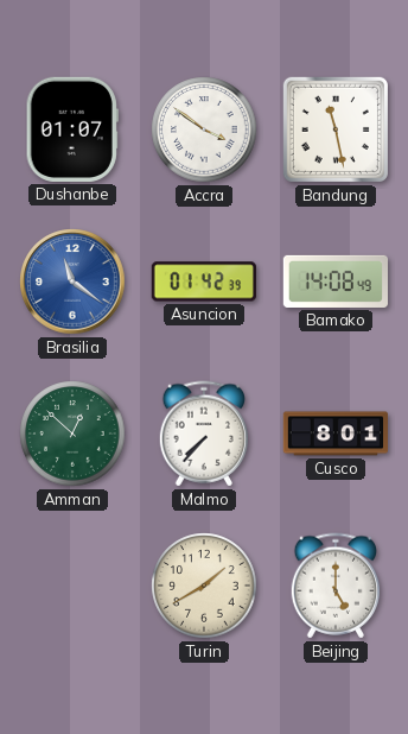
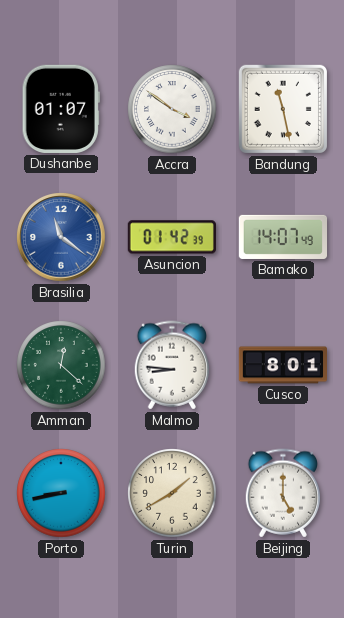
Bamako: 14:08 -> 14:07 (283, 237)
Amman: 12:52 -> 12:22 (61, 365)
Malmo: 7:37 -> 8:46 (171, 365)
Porto: none -> 8:43 (61, 493)
